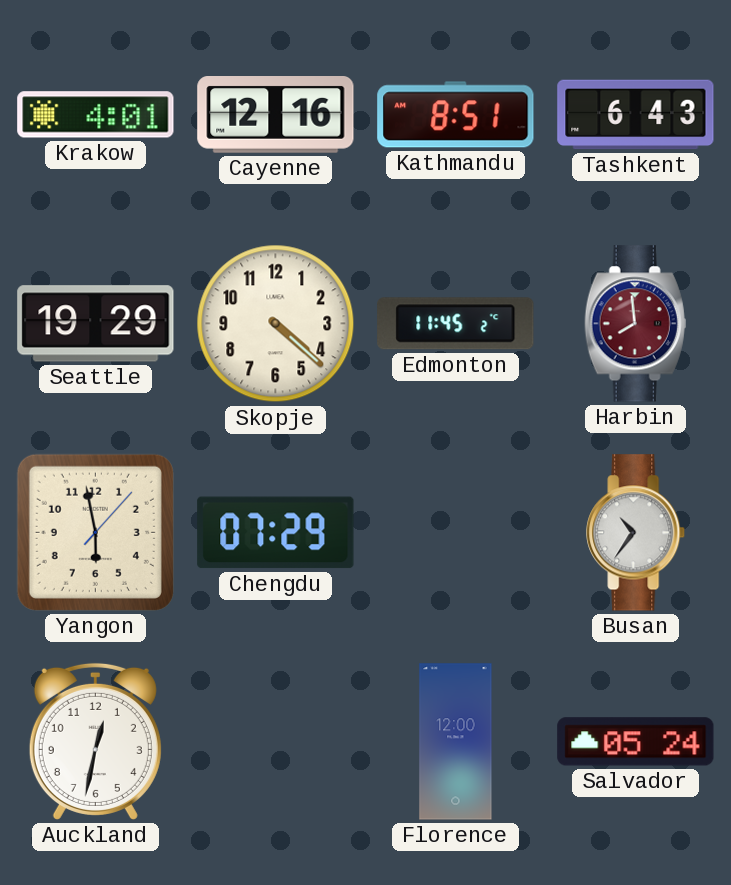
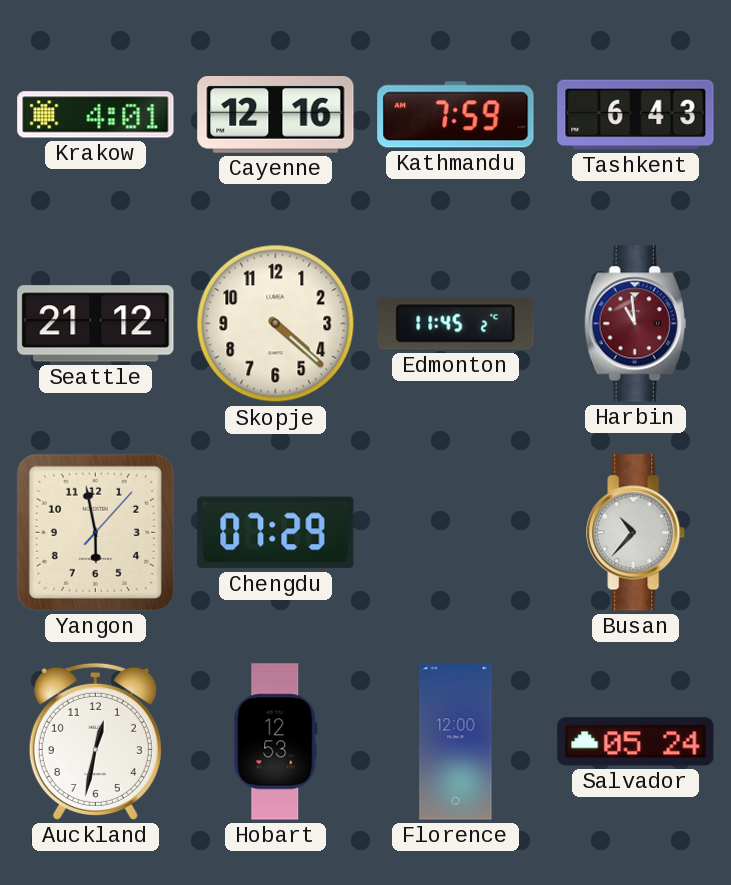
Kathmandu: 8:51 -> 7:59 (456, 115)
Seattle: 19:29 -> 21:12 (96, 324)
Harbin: 7:59 -> 10:59 (636, 324)
Busan: 10:36 -> 10:37 (636, 533)
Hobart: none -> 12:53 (276, 742)
